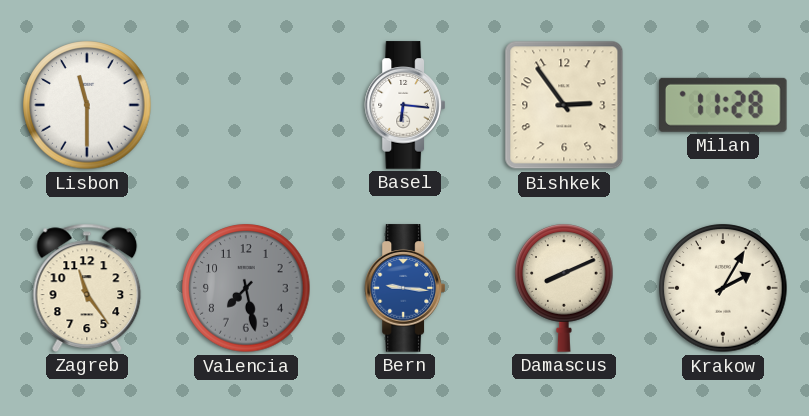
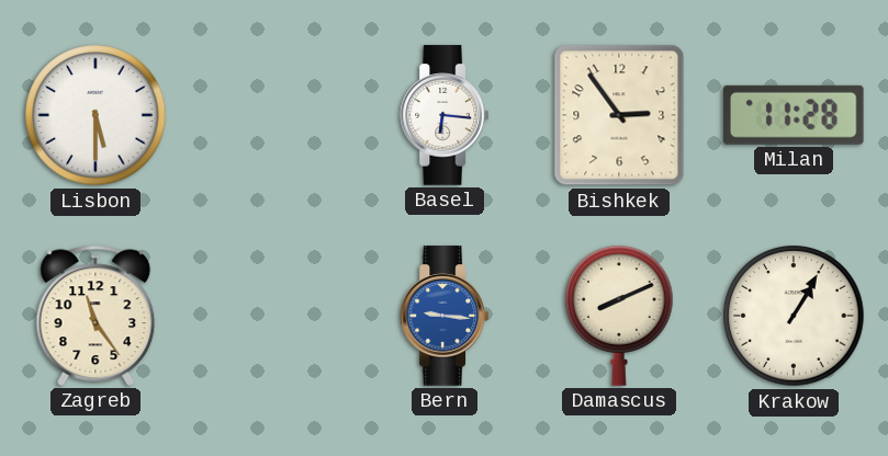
Lisbon: 11:30 -> 5:30 (95, 115)
Valencia: 7:28 -> none (246, 288)
Krakow: 2:05 -> 1:05 (794, 316)
